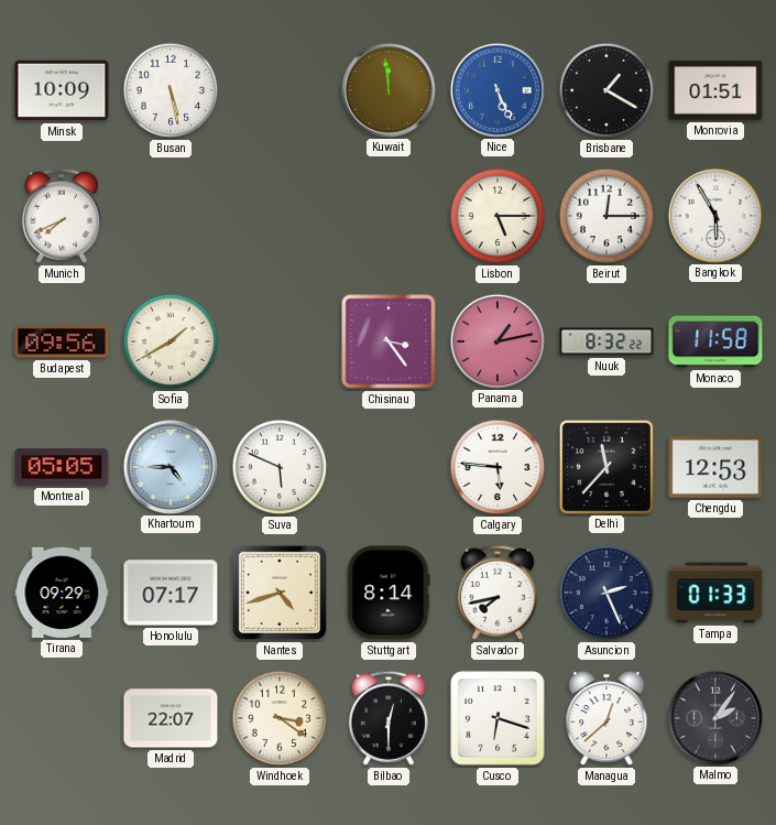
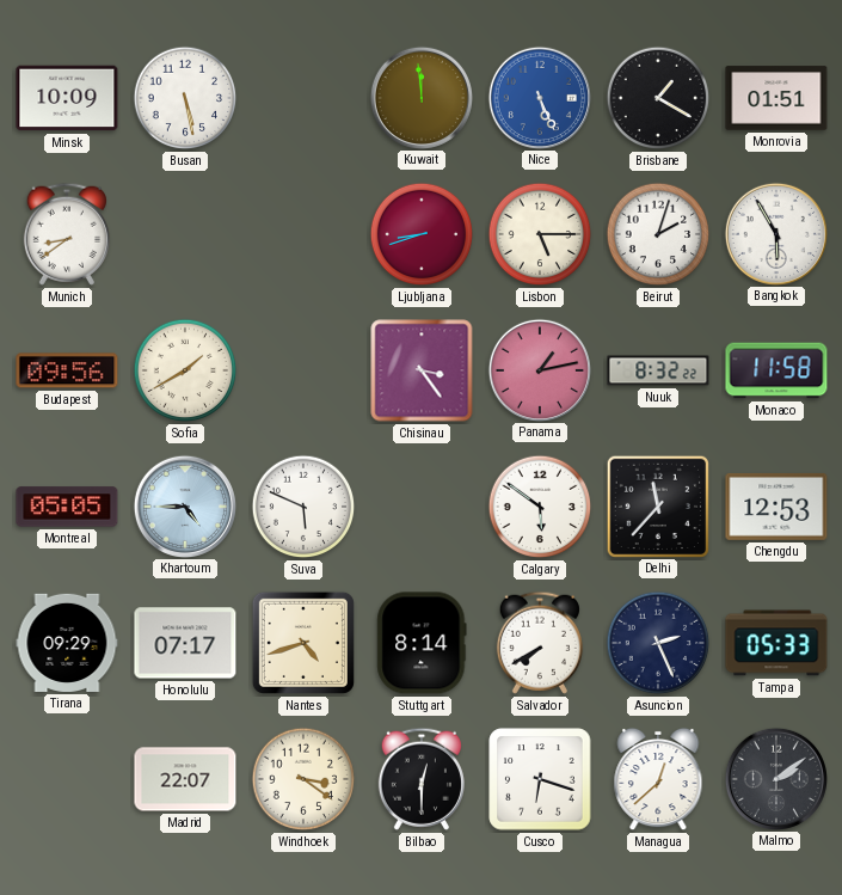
Munich: 7:41 -> 8:39 (67, 234)
Ljubljana: none -> 8:42 (422, 234)
Beirut: 12:15 -> 2:03 (658, 234)
Calgary: 5:46 -> 5:51 (540, 507)
Salvador: 7:43 -> 7:40 (540, 643)
Tampa: 01:33 -> 05:33 (776, 643)
Malmo: 2:06 -> 2:09 (775, 778)
